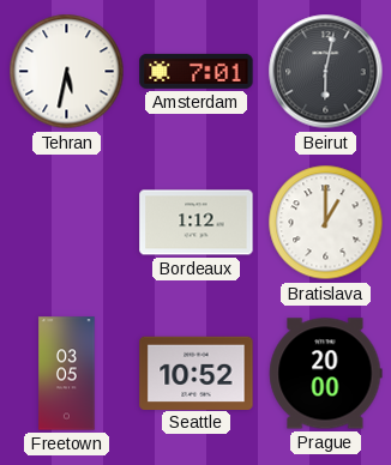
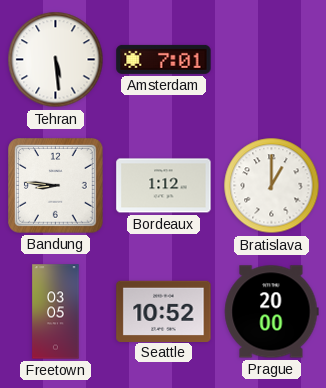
Tehran: 5:32 -> 5:29 (56, 60)
Beirut: 6:02 -> none (326, 72)
Bandung: none -> 8:46 (56, 186)
